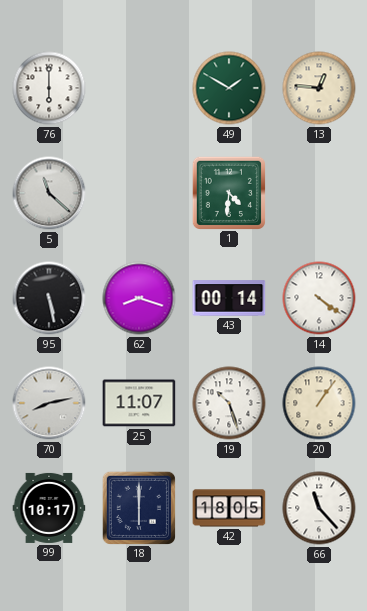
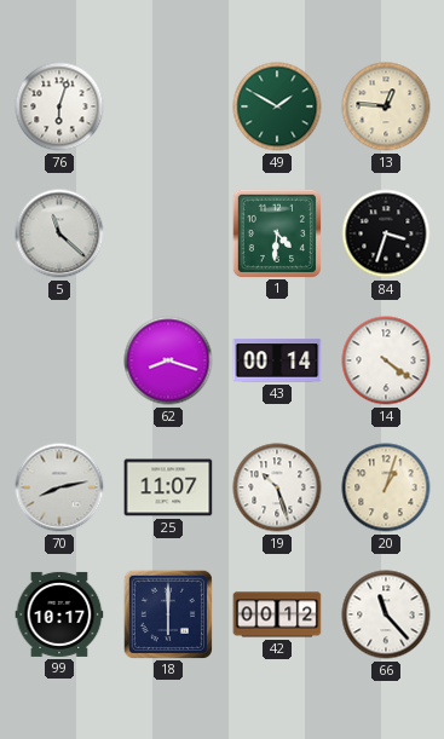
76: 6:00 -> 6:03 (59, 106)
84: none -> 3:33 (386, 233)
95: 5:28 -> none (49, 298)
20: 1:06 -> 1:03 (386, 487)
42: 18:05 -> 00:12 (277, 614)
